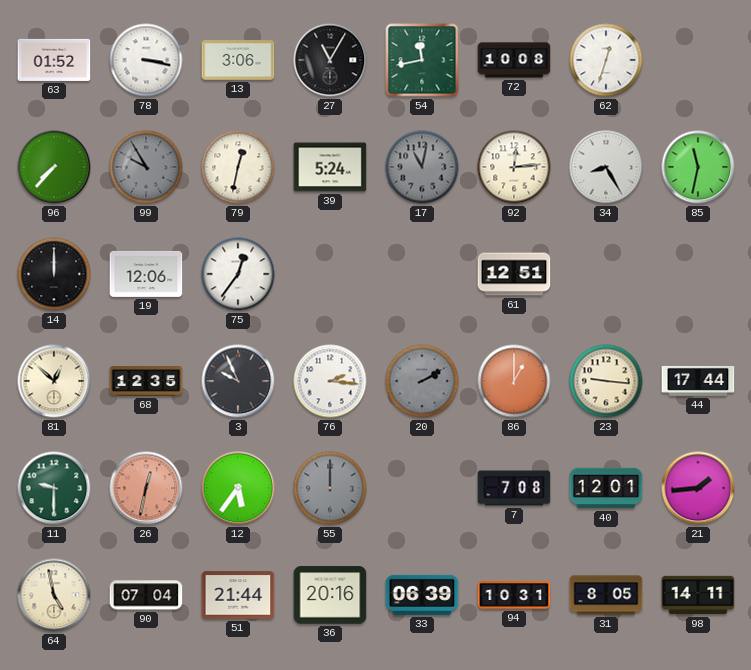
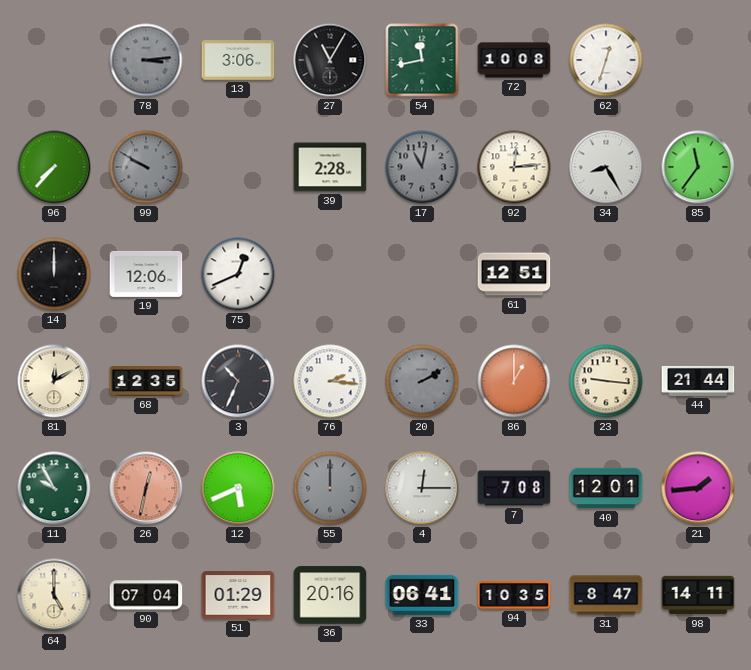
63: 01:52 -> none (54, 60)
78: 3:17 -> 3:14 (146, 60)
78 dial: white -> grey (146, 60)
99: 9:55 -> 9:50 (146, 167)
79: 12:32 -> none (238, 167)
39: 5:24 -> 2:28 (330, 167)
85: 11:32 -> 11:36 (698, 167)
75: 12:36 -> 12:41 (238, 274)
81: 12:52 -> 12:10 (54, 381)
3: 9:56 -> 10:34 (238, 381)
44: 17:44 -> 21:44 (698, 381)
11: 9:30 -> 9:55 (54, 488)
12: 5:36 -> 5:41 (238, 488)
4: none -> 12:15 (422, 488)
64: 4:58 -> 5:00 (54, 595)
51: 21:44 -> 01:29 (238, 595)
33: 06:39 -> 06:41 (422, 595)
94: 10:31 -> 10:35 (514, 596)
31: 8:05 -> 8:47 (606, 595)
